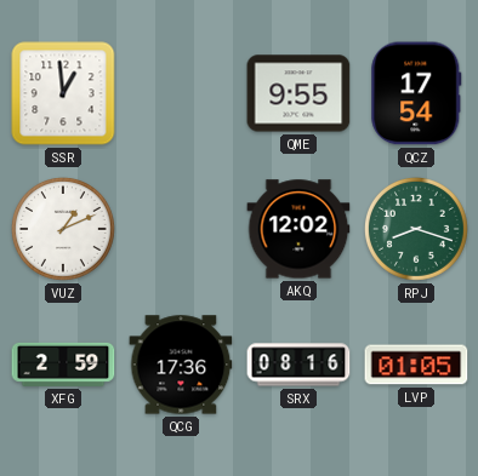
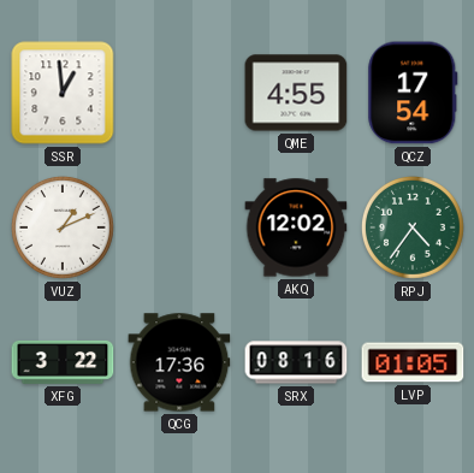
QME: 9:55 -> 4:55 (296, 93)
RPJ: 8:18 -> 4:36 (413, 227)
XFG: 2:59 -> 3:22 (63, 362)
